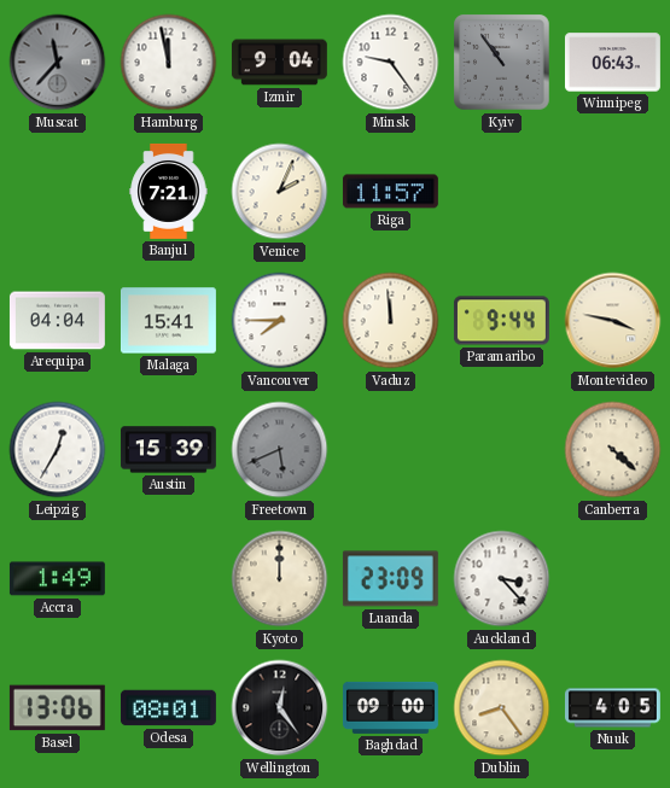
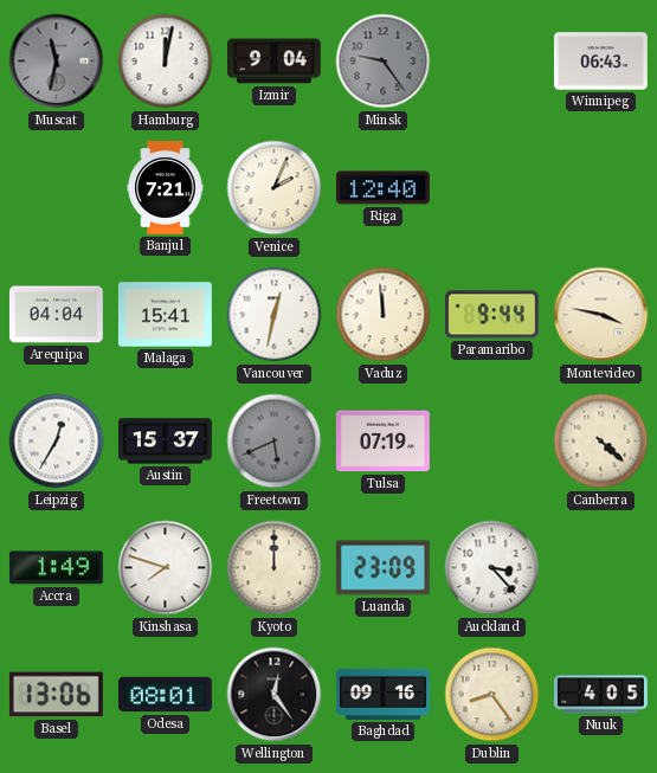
Muscat: 11:37 -> 11:32 (57, 62)
Hamburg: 11:58 -> 12:02 (166, 62)
Minsk dial: white -> grey (384, 62)
Kyiv: 10:54 -> none (502, 63)
Riga: 11:57 -> 12:40 (382, 188)
Vancouver: 7:45 -> 12:32 (275, 315)
Austin: 15:39 -> 15:37 (165, 442)
Tulsa: none -> 07:19 (382, 442)
Kinshasa: none -> 7:48 (166, 568)
Baghdad: 09:00 -> 09:16 (382, 694)
